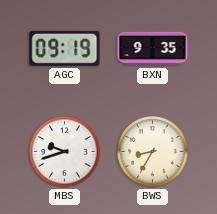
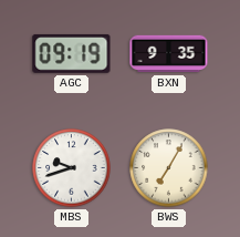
BWS: 8:35 -> 7:05 (169, 168)
